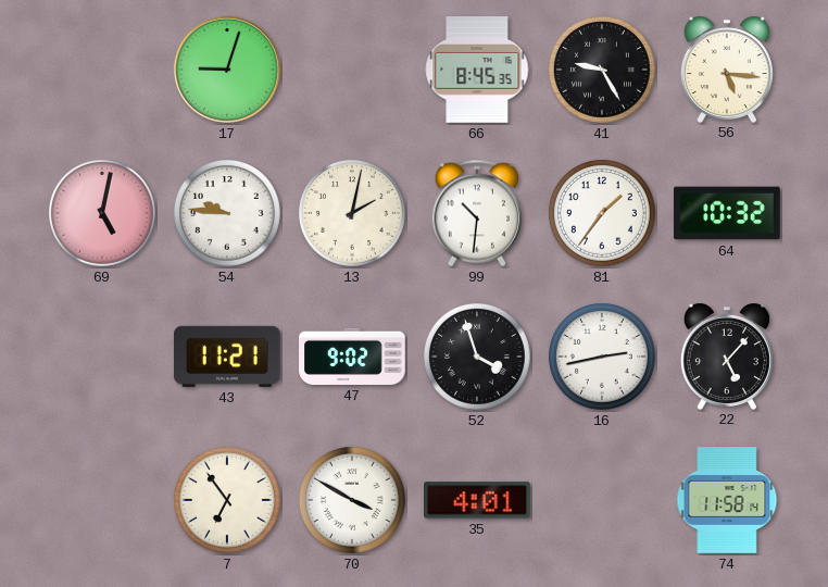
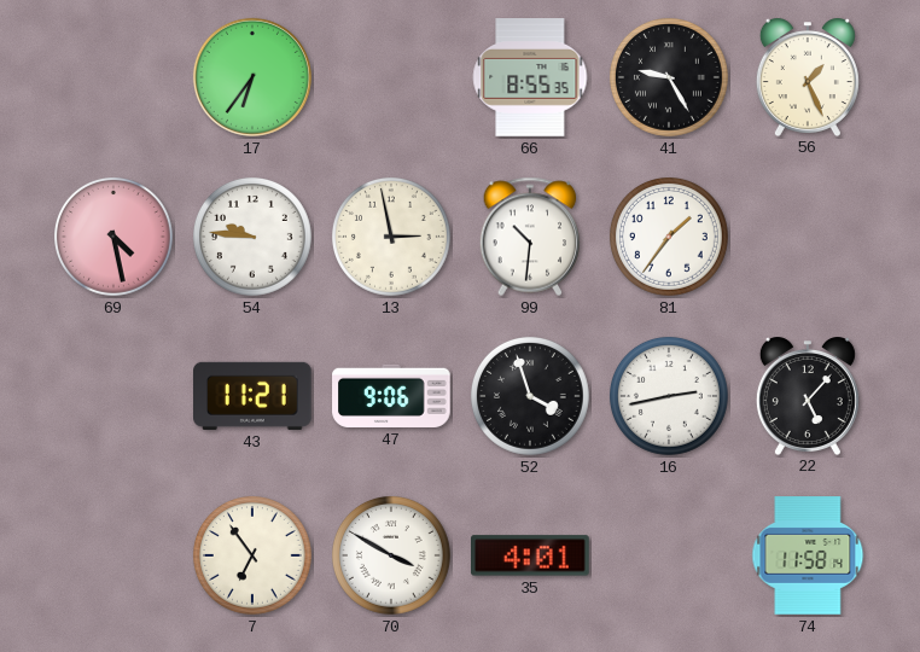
17: 9:03 -> 6:36 (252, 77)
66: 8:45 -> 8:55 (530, 77)
56: 5:16 -> 1:26 (808, 77)
69: 5:02 -> 4:28 (113, 237)
13: 2:02 -> 2:58 (391, 237)
64: 10:32 -> none (727, 213)
47: 9:02 -> 9:06 (391, 396)
